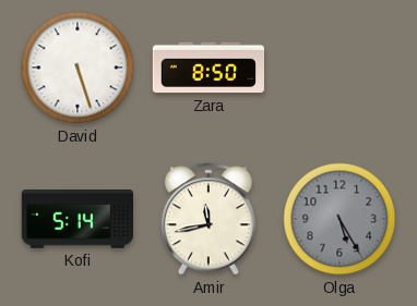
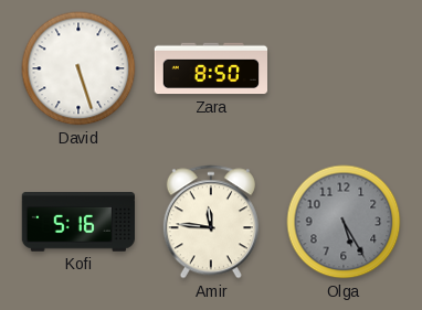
Kofi: 5:14 -> 5:16 (77, 223)
Amir: 11:43 -> 11:46 (211, 222)
